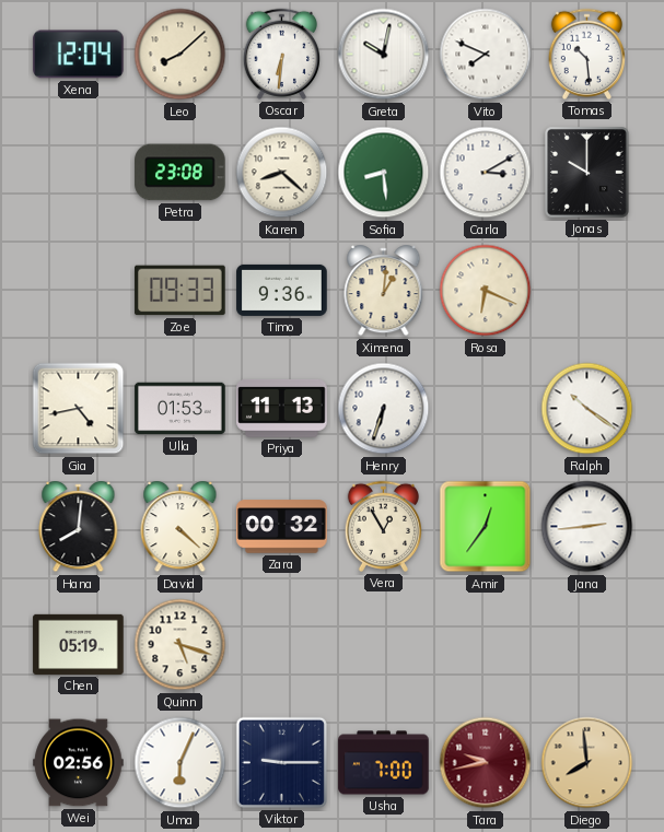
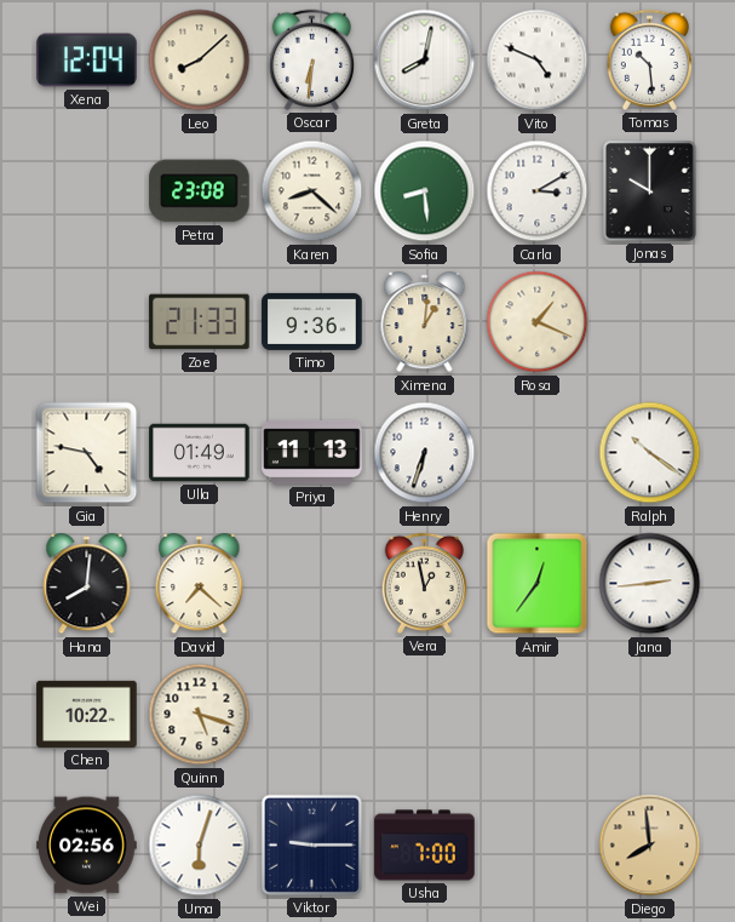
Greta: 10:02 -> 8:02 (425, 61)
Vito: 7:49 -> 4:49 (538, 61)
Zoe: 09:33 -> 21:33 (200, 322)
Rosa: 6:19 -> 1:19 (538, 322)
Gia: 4:43 -> 4:47 (87, 453)
Ulla: 01:53 -> 01:49 (200, 453)
David: 4:22 -> 7:22 (200, 584)
Zara: 00:32 -> none (282, 527)
Vera: 12:55 -> 12:58 (424, 583)
Chen: 05:19 -> 10:22 (87, 714)
Uma: 6:04 -> 6:03 (200, 846)
Tara: 9:43 -> none (486, 763)
